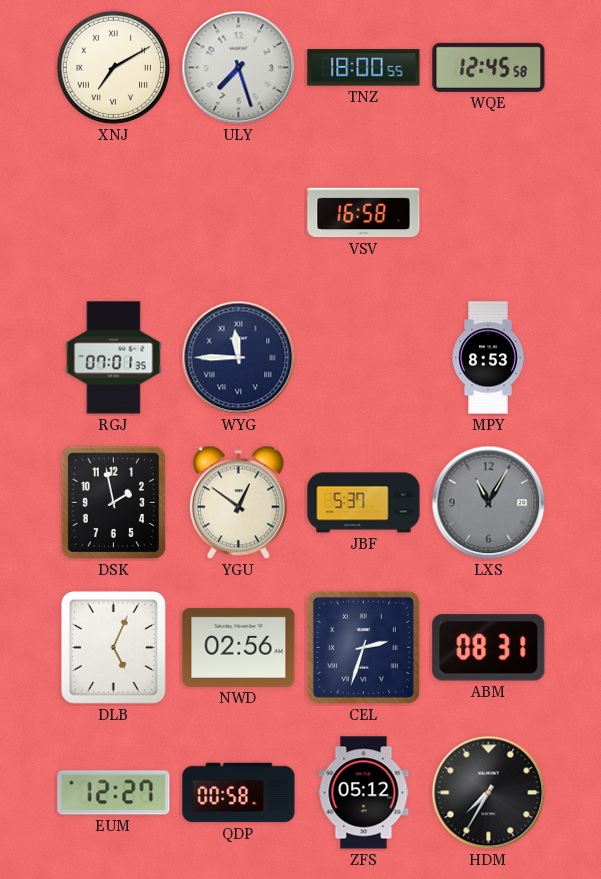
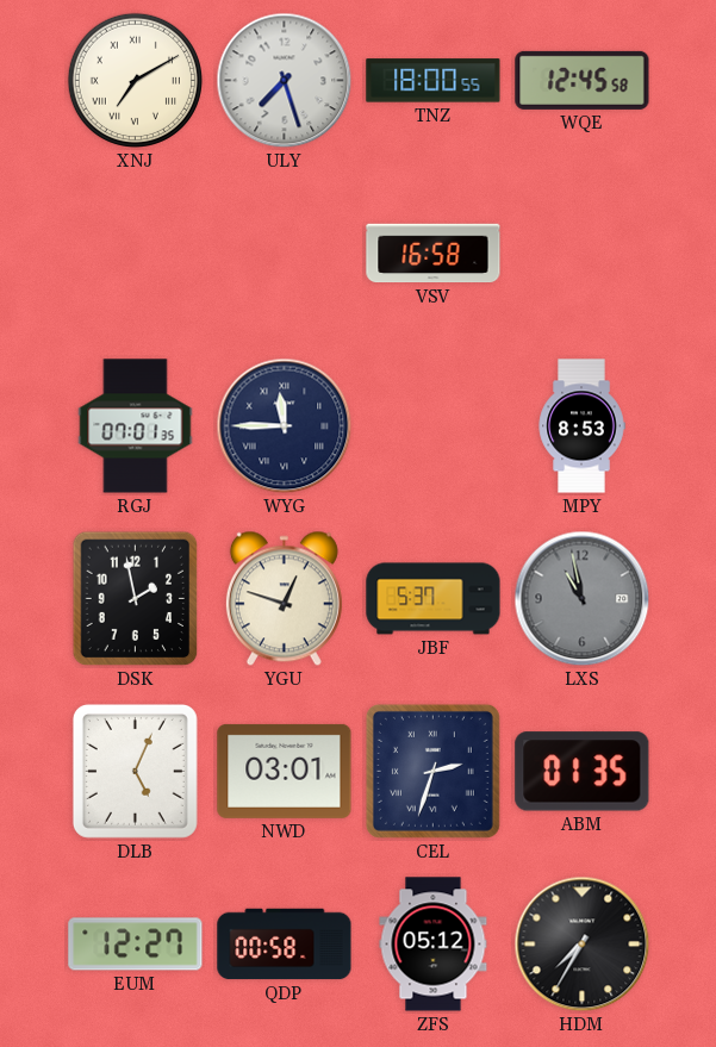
YGU: 12:51 -> 12:48 (284, 599)
LXS: 11:05 -> 10:58 (583, 599)
NWD: 02:56 -> 03:01 (285, 771)
ABM: 08:31 -> 01:35 (583, 772)
